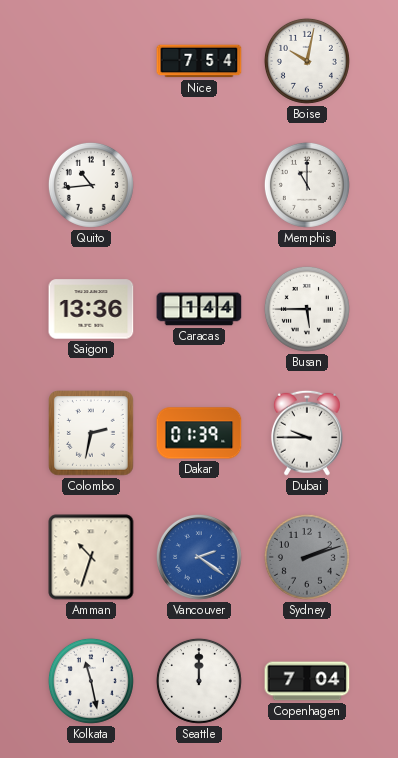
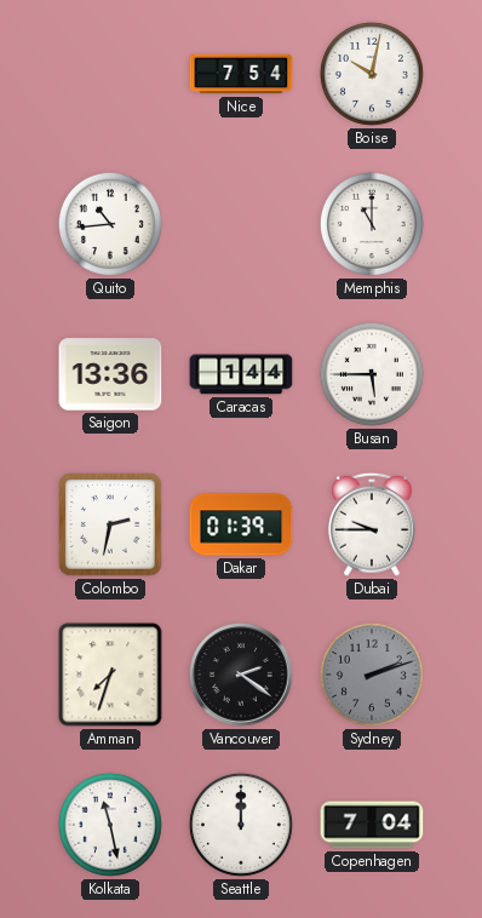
Amman: 10:33 -> 7:33 (110, 675)
Vancouver dial: blue -> black (242, 676)
